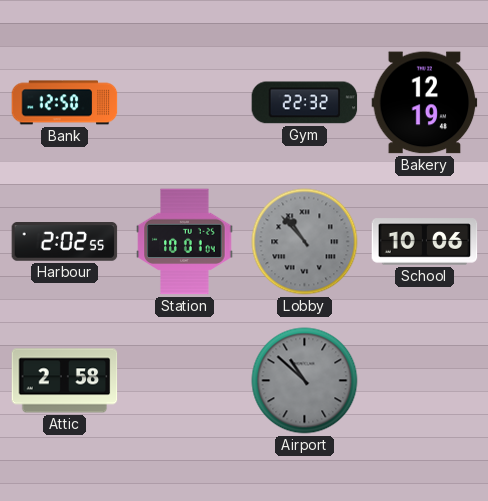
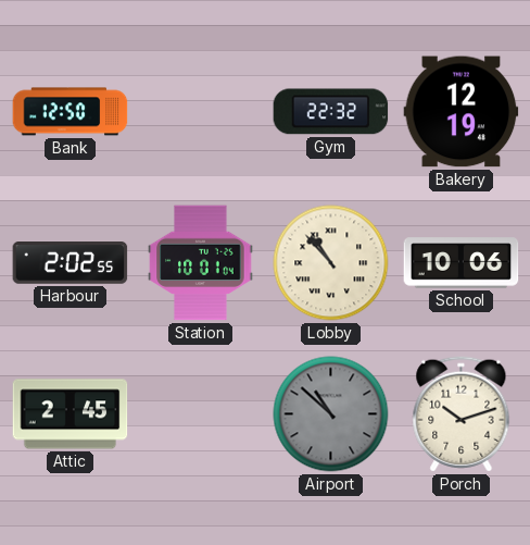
Lobby dial: grey -> cream (331, 263)
Attic: 2:58 -> 2:45 (71, 414)
Porch: none -> 10:12 (462, 414)
